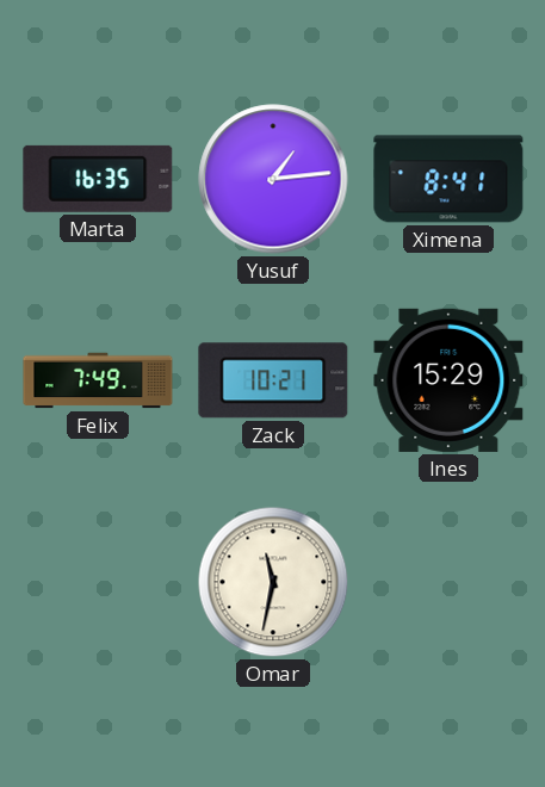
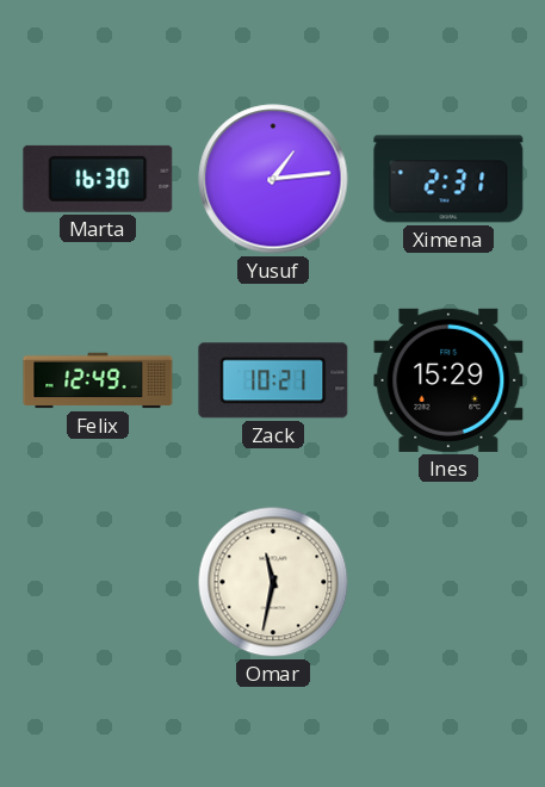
Marta: 16:35 -> 16:30 (98, 179)
Ximena: 8:41 -> 2:31 (448, 179)
Felix: 7:49 -> 12:49 (98, 380)
